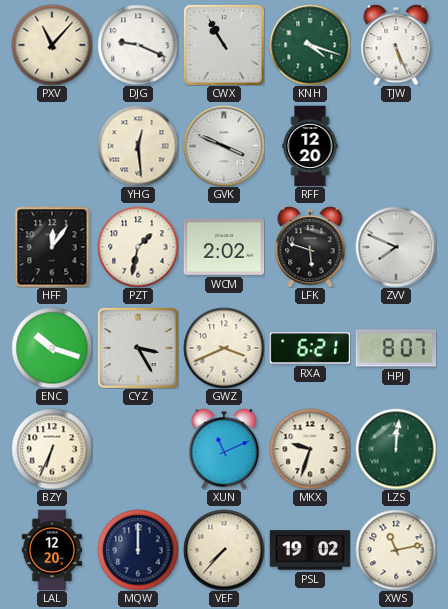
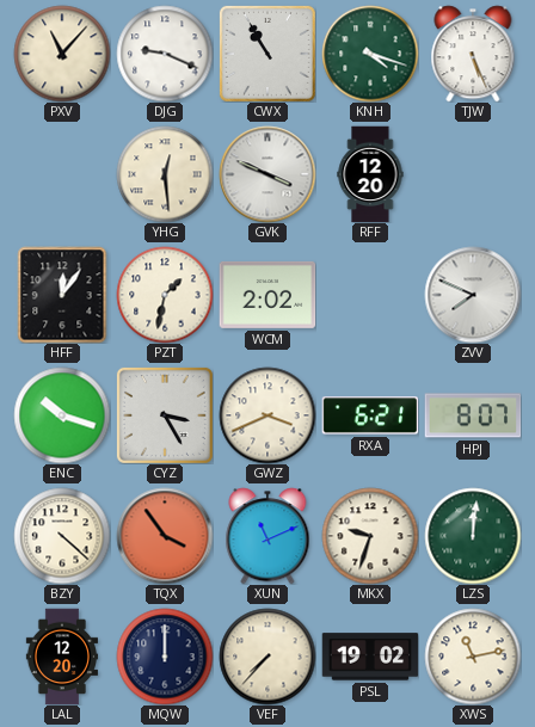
LFK: 5:48 -> none (310, 247)
BZY: 6:34 -> 4:22 (62, 536)
TQX: none -> 3:54 (165, 536)
